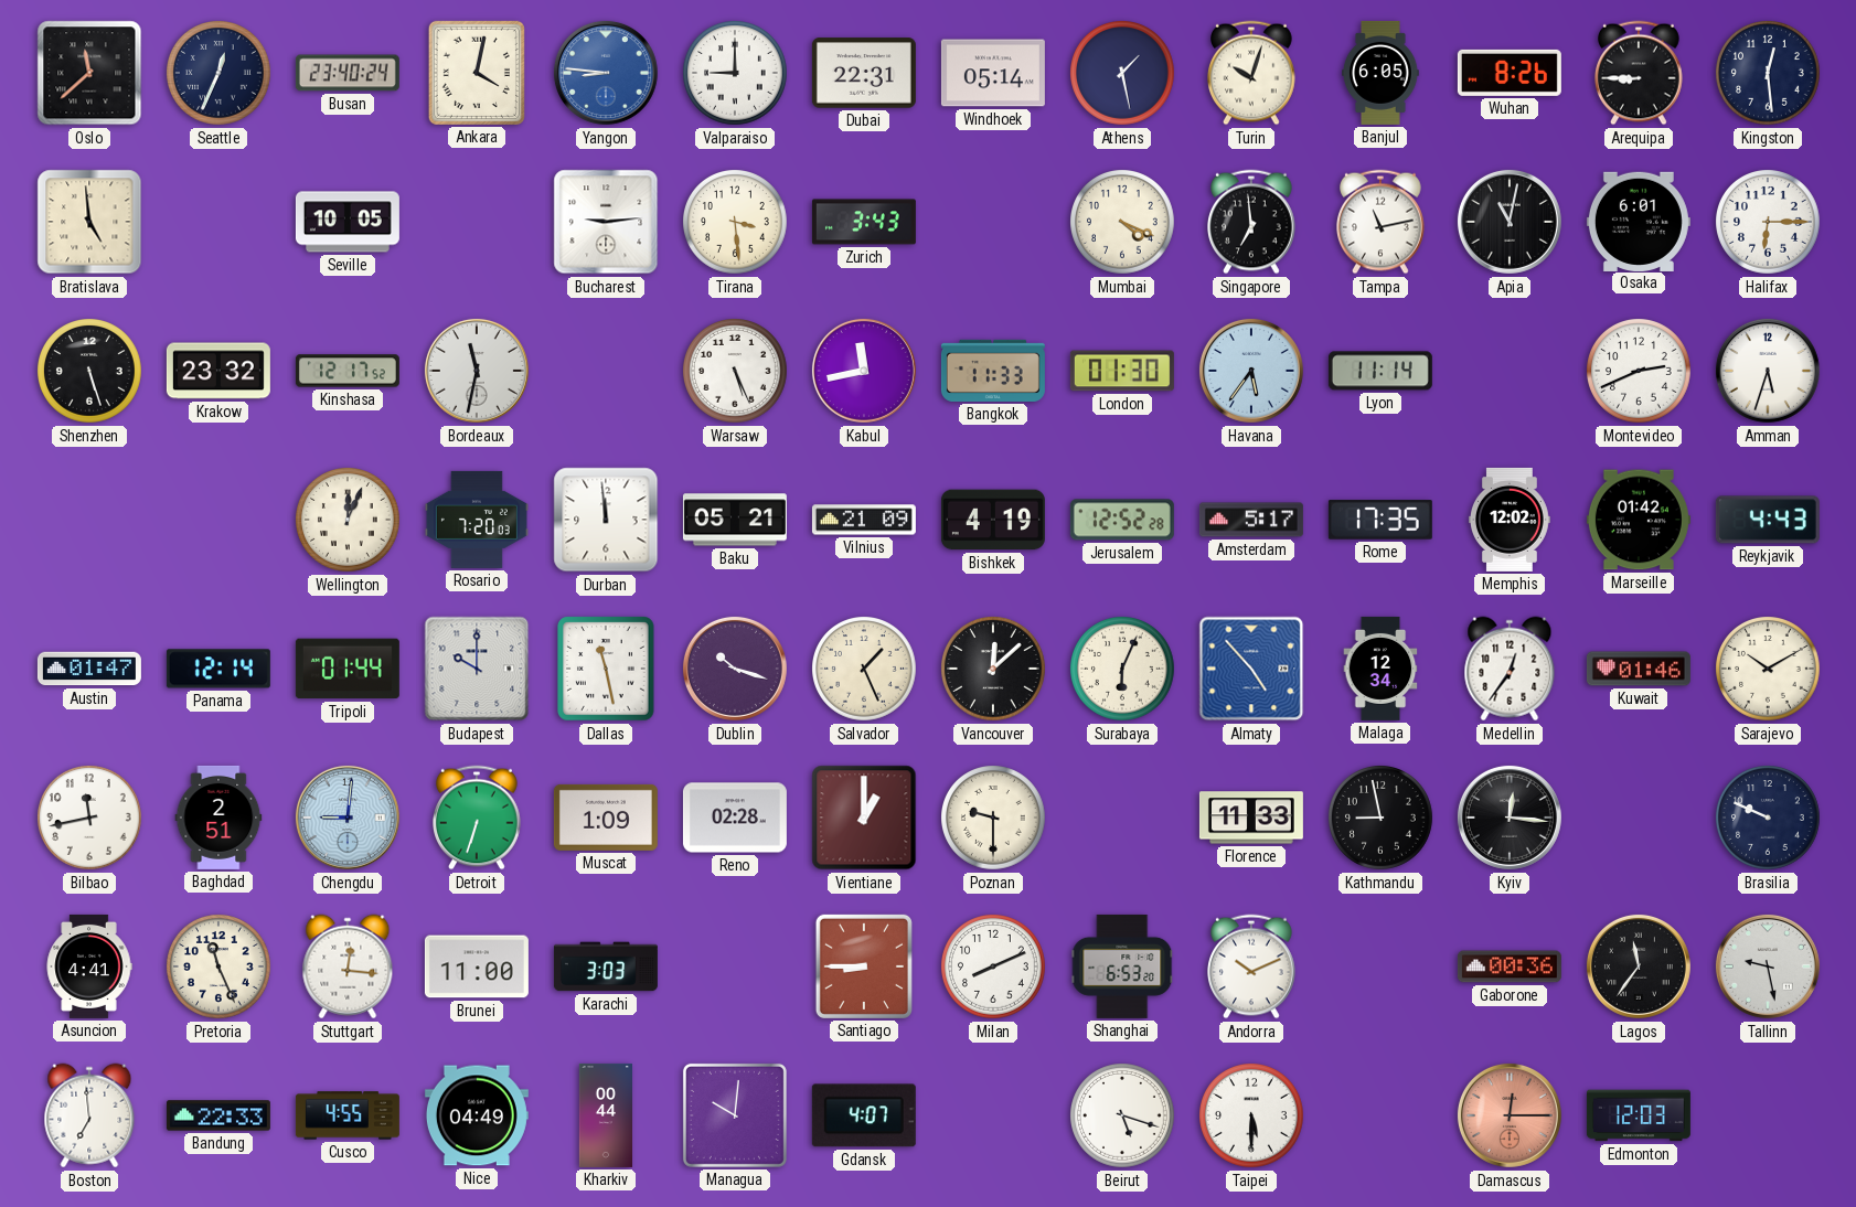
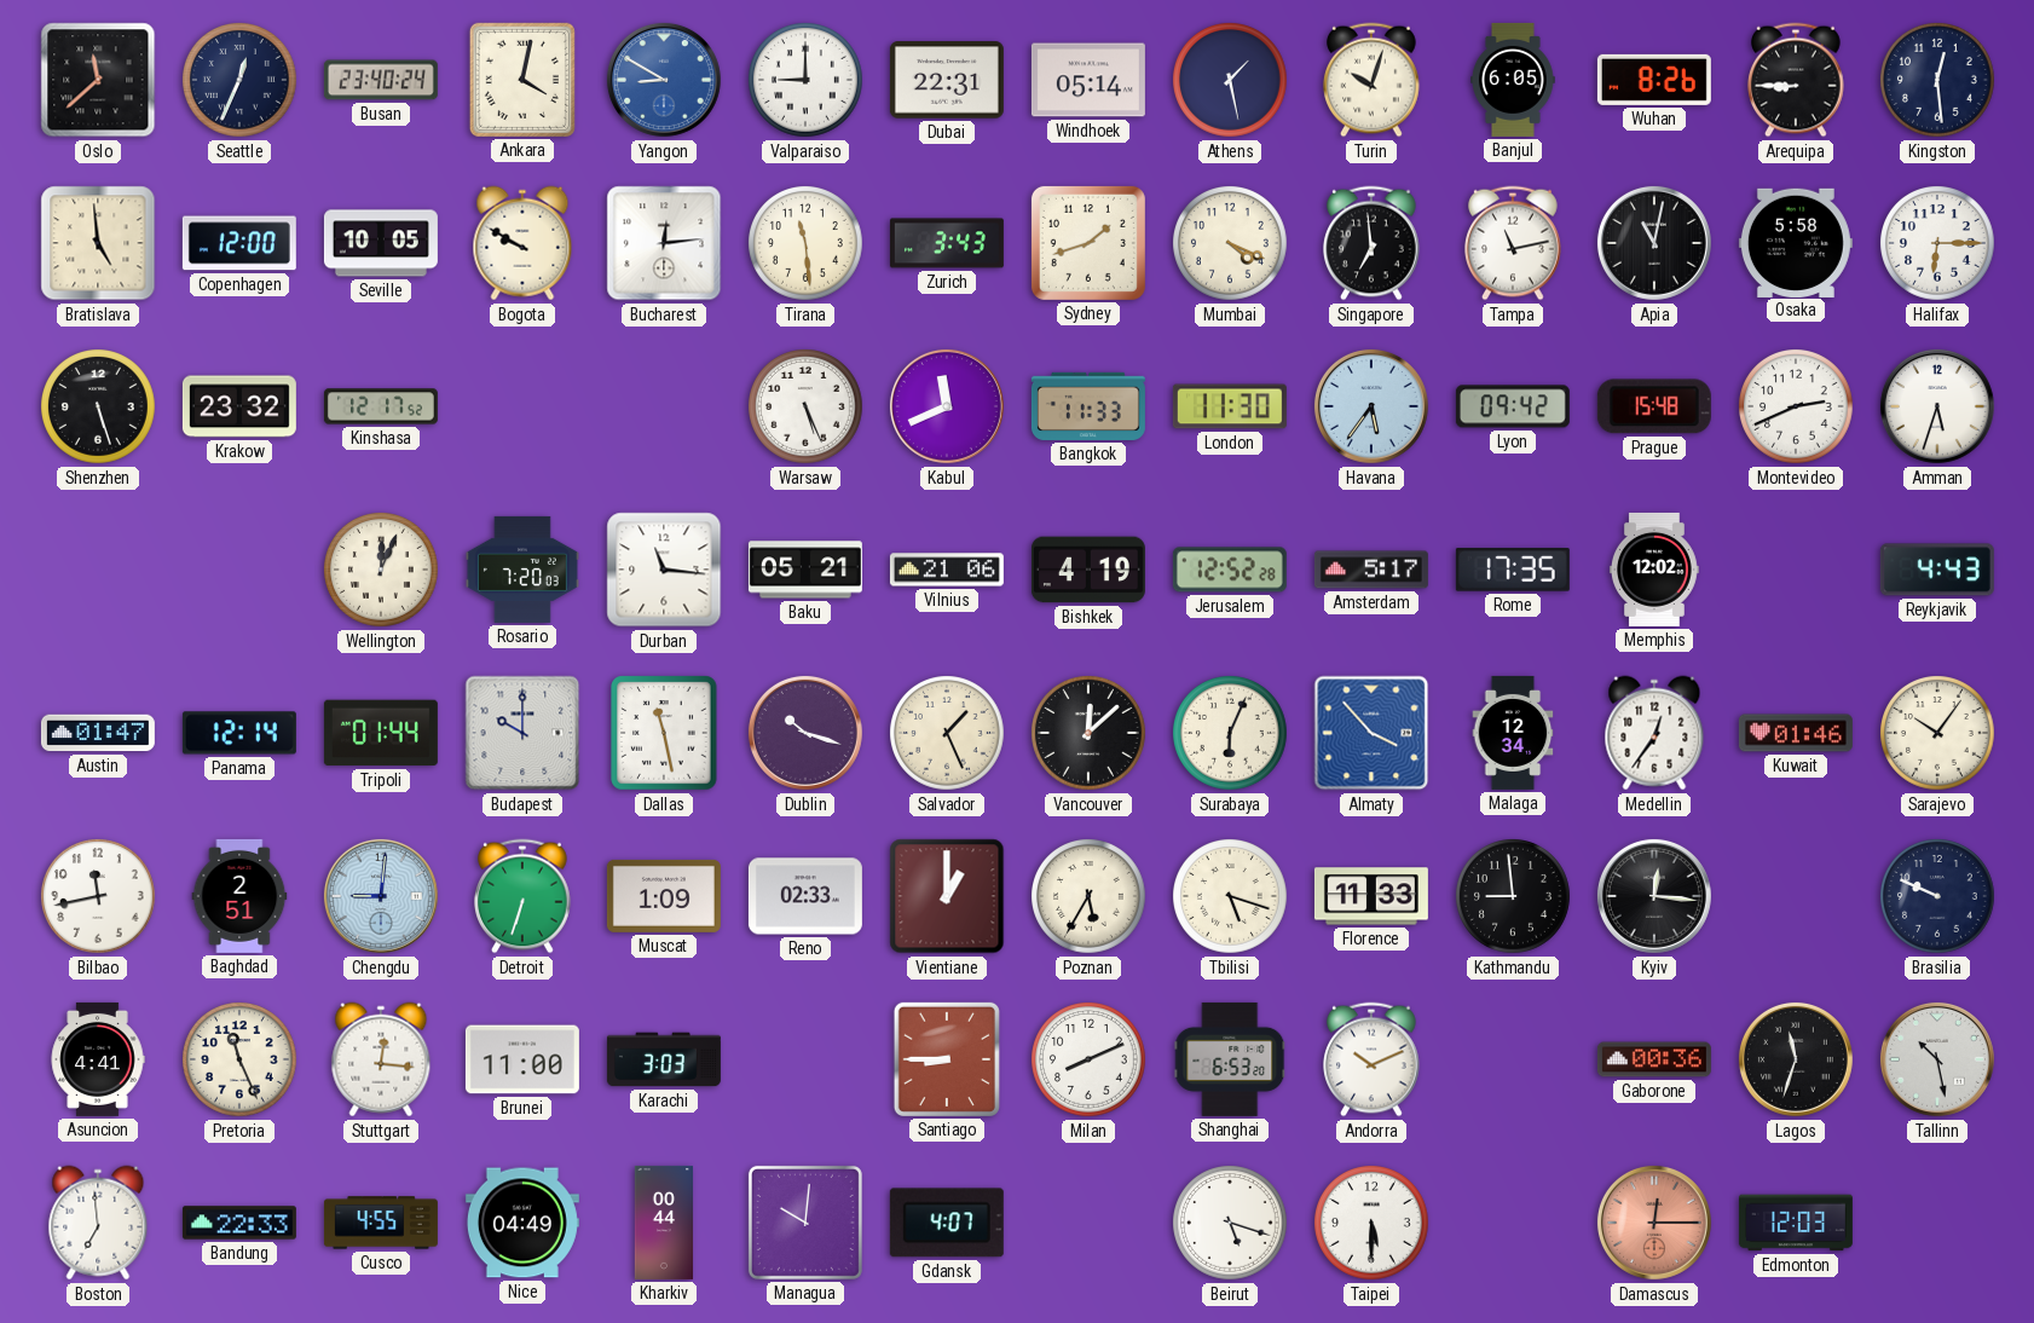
Yangon: 8:46 -> 8:50 (664, 80)
Copenhagen: none -> 12:00 (239, 243)
Bogota: none -> 9:50 (522, 243)
Bucharest: 9:14 -> 12:14 (664, 243)
Tirana: 3:29 -> 11:29 (807, 244)
Sydney: none -> 1:42 (1088, 243)
Osaka: 6:01 -> 5:58 (1796, 242)
Bordeaux: 11:32 -> none (477, 371)
Kabul: 11:43 -> 11:41 (947, 406)
London: 01:30 -> 11:30 (1230, 406)
Lyon: 11:14 -> 09:42 (1513, 406)
Prague: none -> 15:48 (1654, 406)
Durban: 11:59 -> 11:16 (664, 570)
Vilnius: 21:09 -> 21:06 (947, 570)
Marseille: 01:42 -> none (1639, 520)
Almaty: 4:53 -> 3:53 (1371, 733)
Sarajevo: 10:10 -> 10:06 (1938, 734)
Reno: 02:28 -> 02:33 (805, 896)
Poznan: 9:30 -> 5:35 (1090, 897)
Tbilisi: none -> 5:18 (1231, 897)
Kathmandu: 8:58 -> 8:59 (1514, 897)
Lagos: 11:36 -> 11:33 (1796, 1059)
Tallinn: 9:28 -> 10:28 (1937, 1059)
